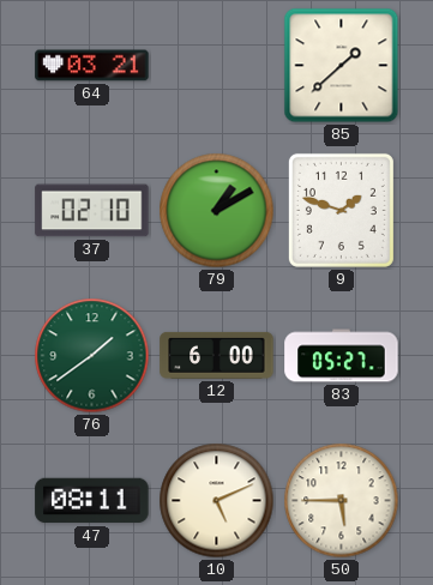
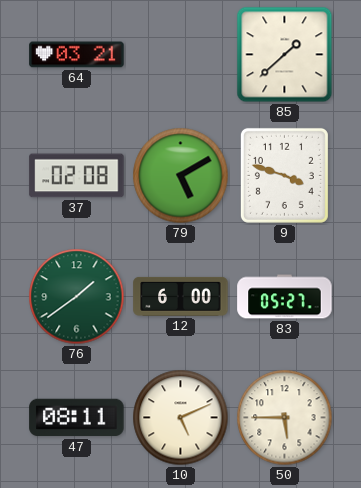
37: 02:10 -> 02:08 (77, 176)
79: 1:10 -> 5:10 (181, 176)
9: 1:48 -> 3:48 (284, 175)
